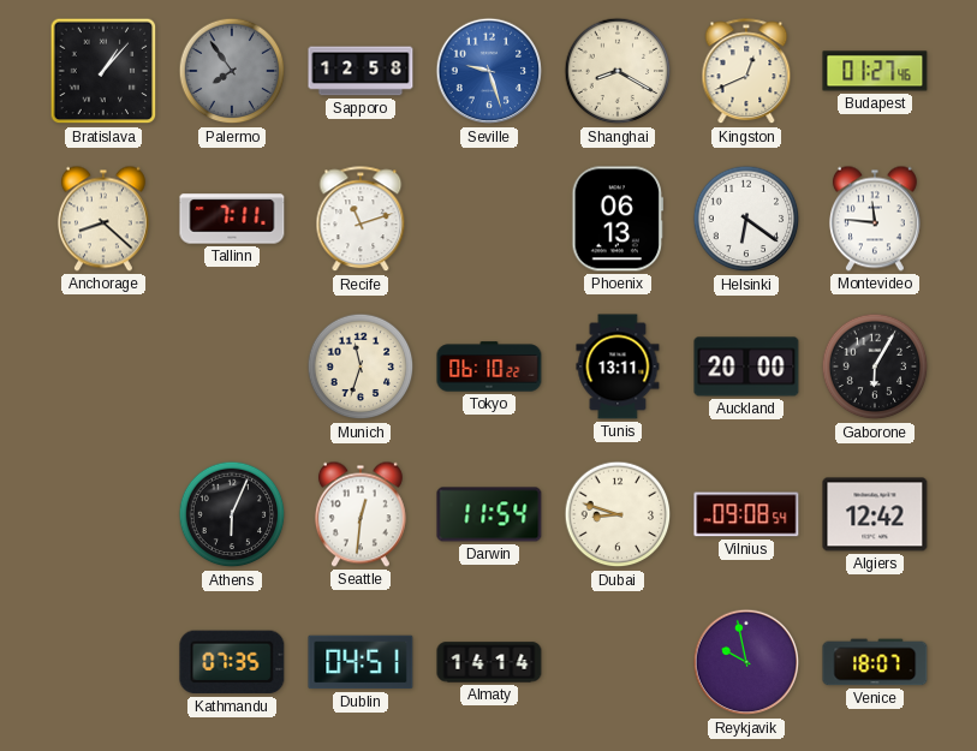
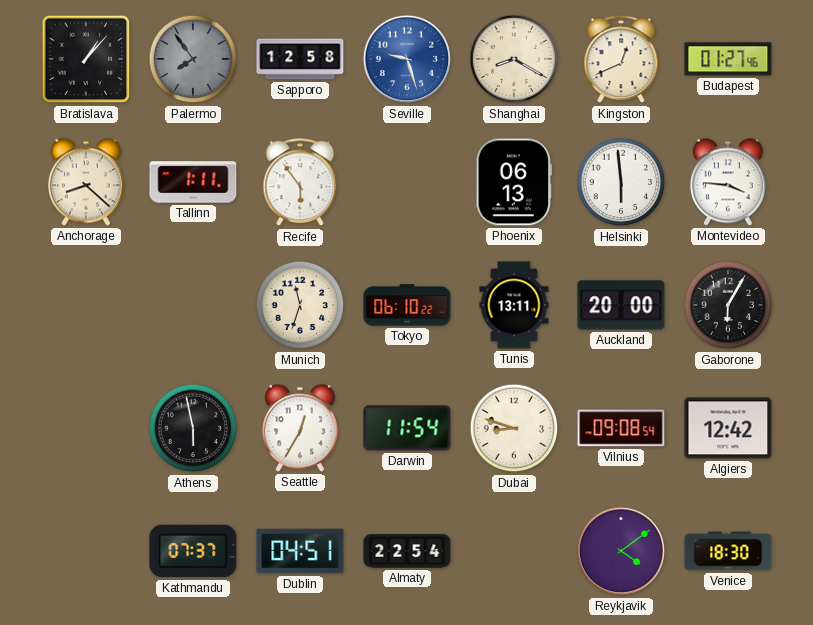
Tallinn: 7:11 -> 1:11 (193, 182)
Recife: 11:12 -> 5:54 (300, 183)
Helsinki: 6:21 -> 5:59 (621, 182)
Montevideo: 11:46 -> 3:46 (728, 182)
Athens: 6:04 -> 5:58 (193, 428)
Seattle: 12:31 -> 12:35 (300, 428)
Kathmandu: 07:35 -> 07:37 (193, 551)
Almaty: 14:14 -> 22:54 (407, 551)
Reykjavik: 9:58 -> 4:09 (621, 551)
Venice: 18:07 -> 18:30 (728, 551)
